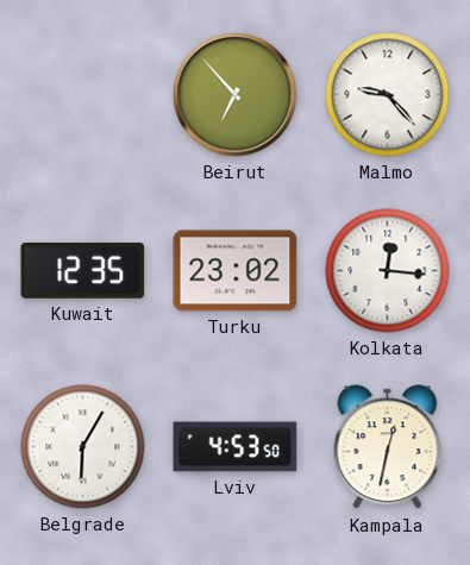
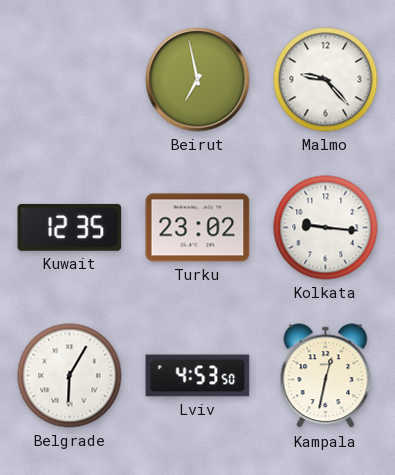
Beirut: 6:53 -> 6:58 (198, 80)
Kolkata: 12:16 -> 9:16 (326, 228)
